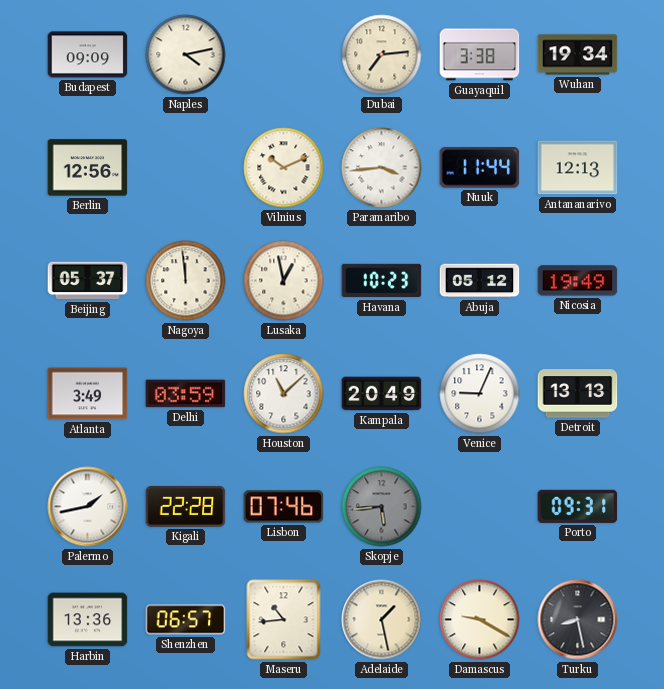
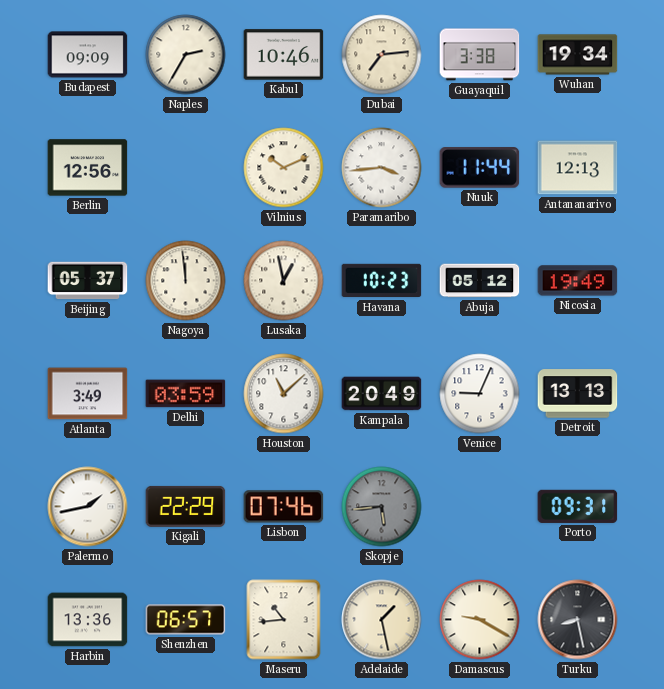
Naples: 4:13 -> 2:35 (186, 55)
Kabul: none -> 10:46 (284, 55)
Kigali: 22:28 -> 22:29 (186, 506)
